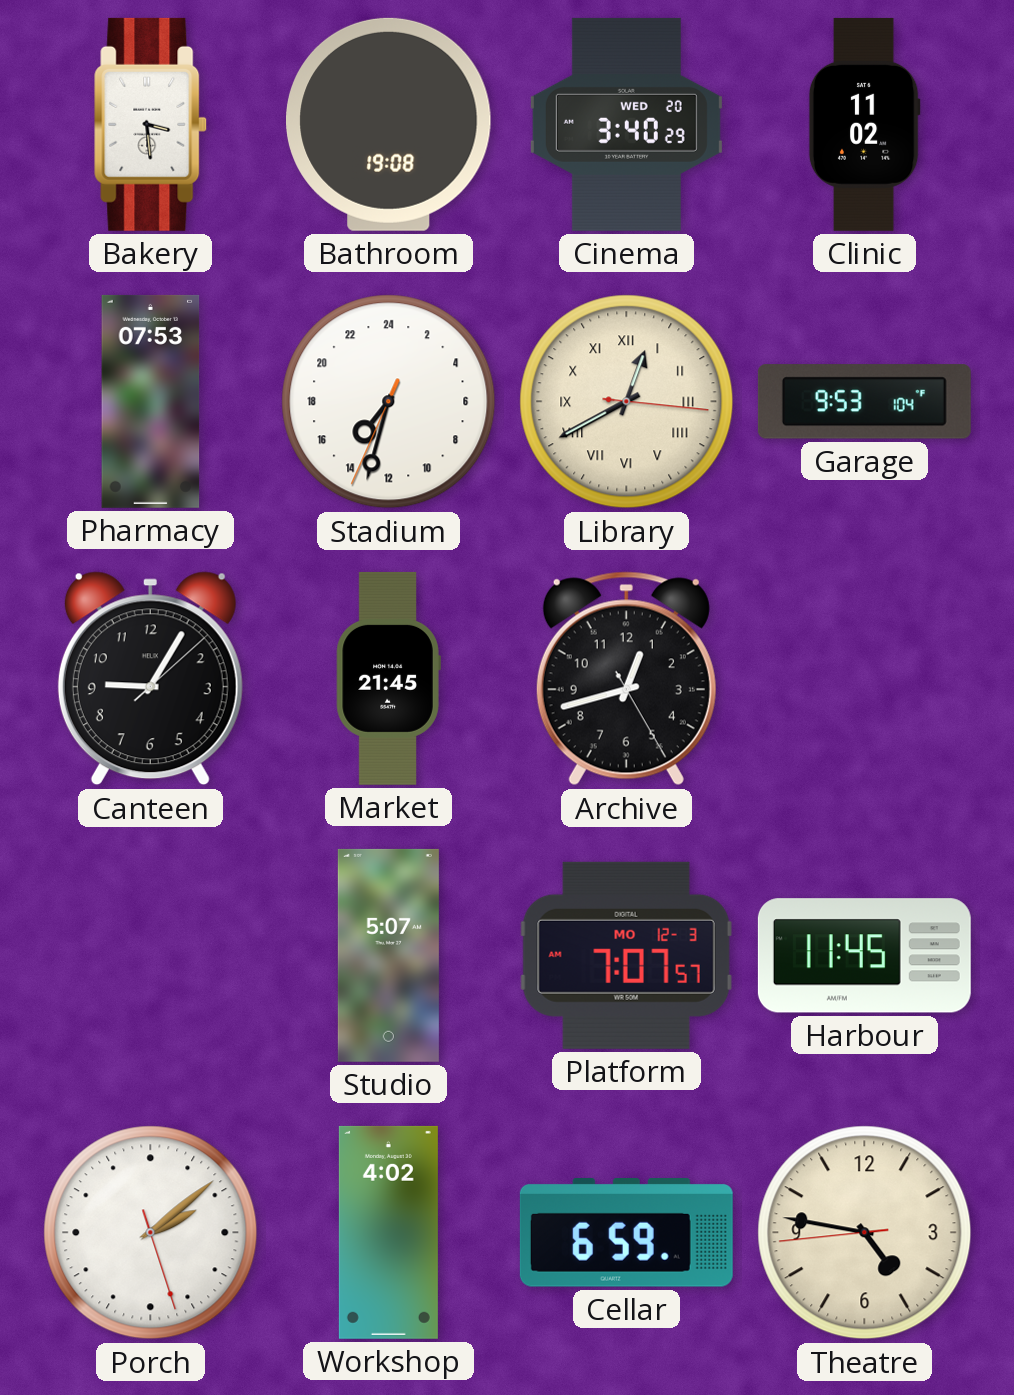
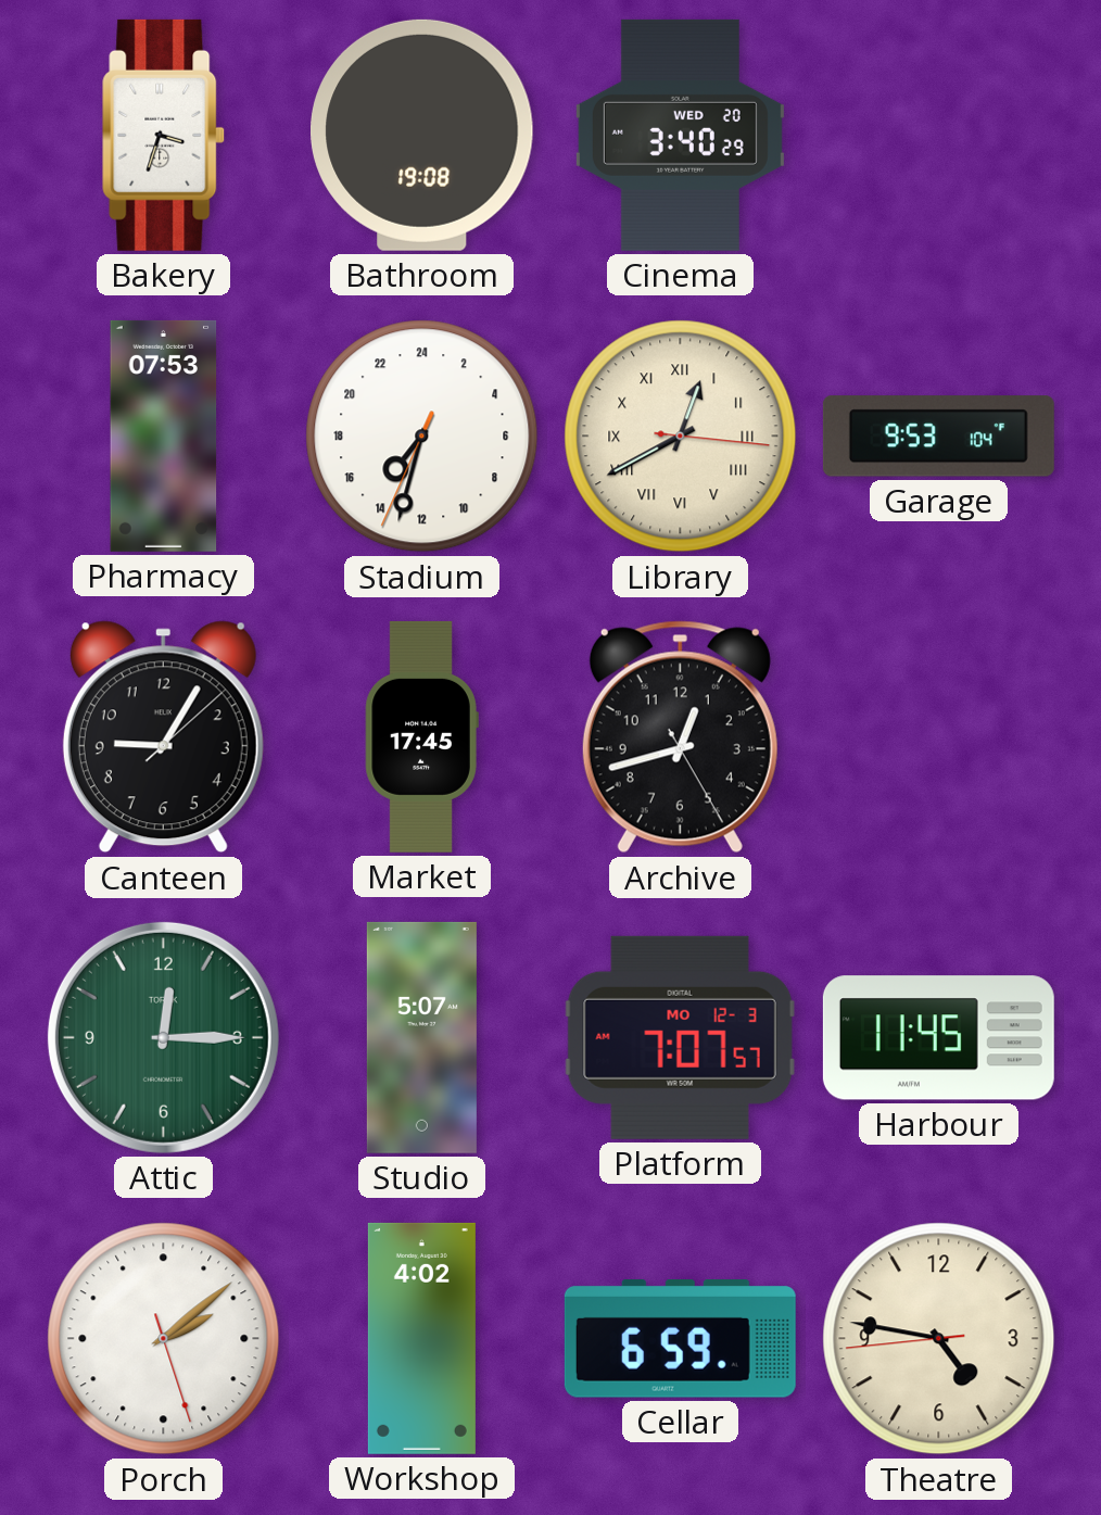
Bakery: 3:29 -> 3:33 (164, 135)
Clinic: 11:02 -> none (864, 124)
Market: 21:45 -> 17:45 (421, 736)
Attic: none -> 12:15 (163, 1037)
